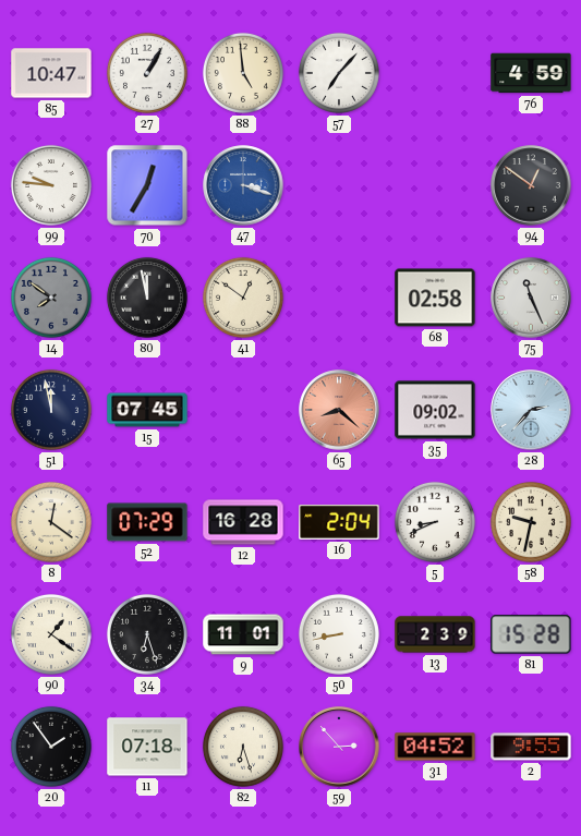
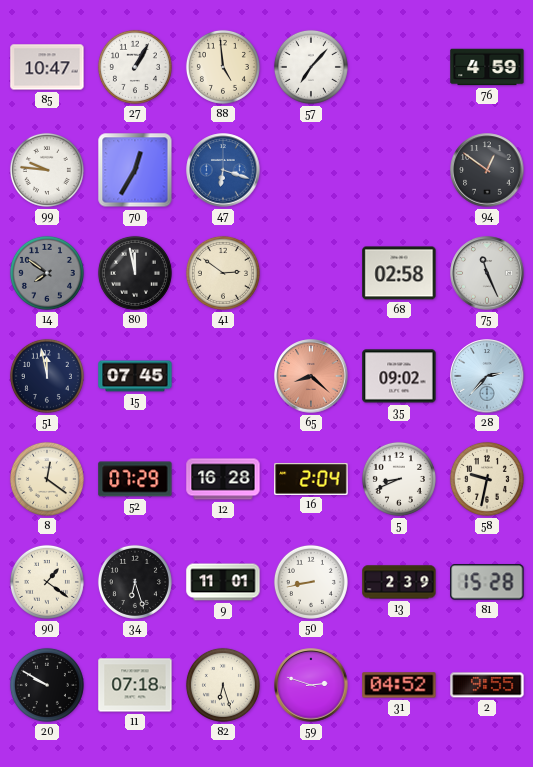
47: 3:18 -> 6:18 (223, 170)
41: 12:51 -> 2:51 (223, 273)
20: 1:54 -> 9:50 (47, 685)
59: 2:53 -> 2:48 (311, 685)
